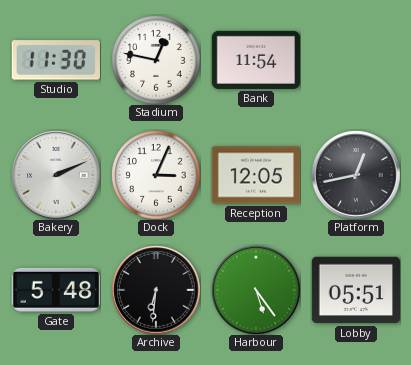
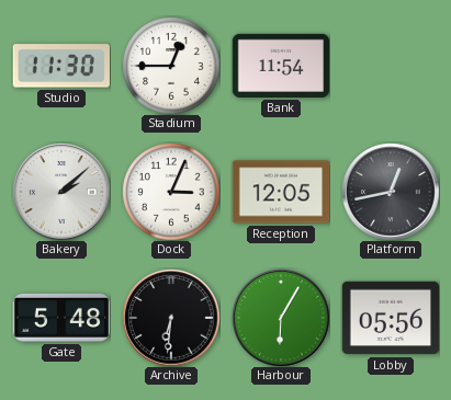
Stadium: 12:47 -> 12:45 (171, 66)
Bakery: 2:11 -> 2:08 (61, 192)
Harbour: 5:24 -> 6:05 (281, 318)
Lobby: 05:51 -> 05:56 (390, 318)
